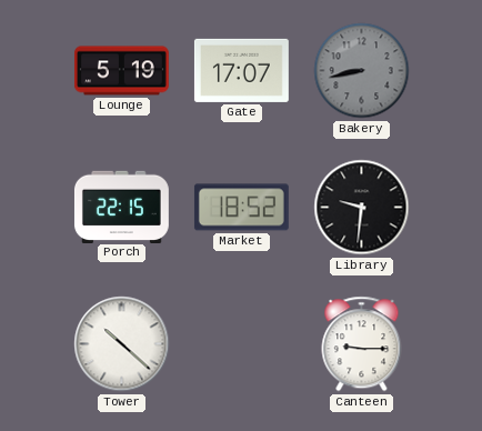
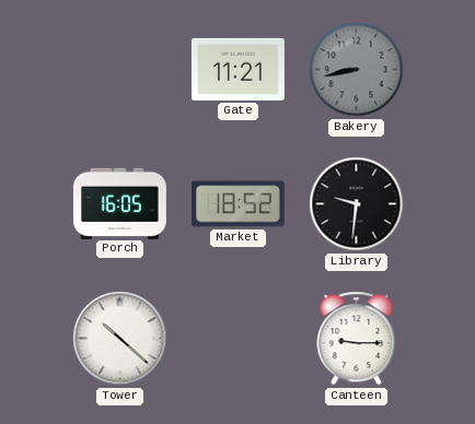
Lounge: 5:19 -> none (121, 71)
Gate: 17:07 -> 11:21 (237, 69)
Porch: 22:15 -> 16:05 (119, 203)
